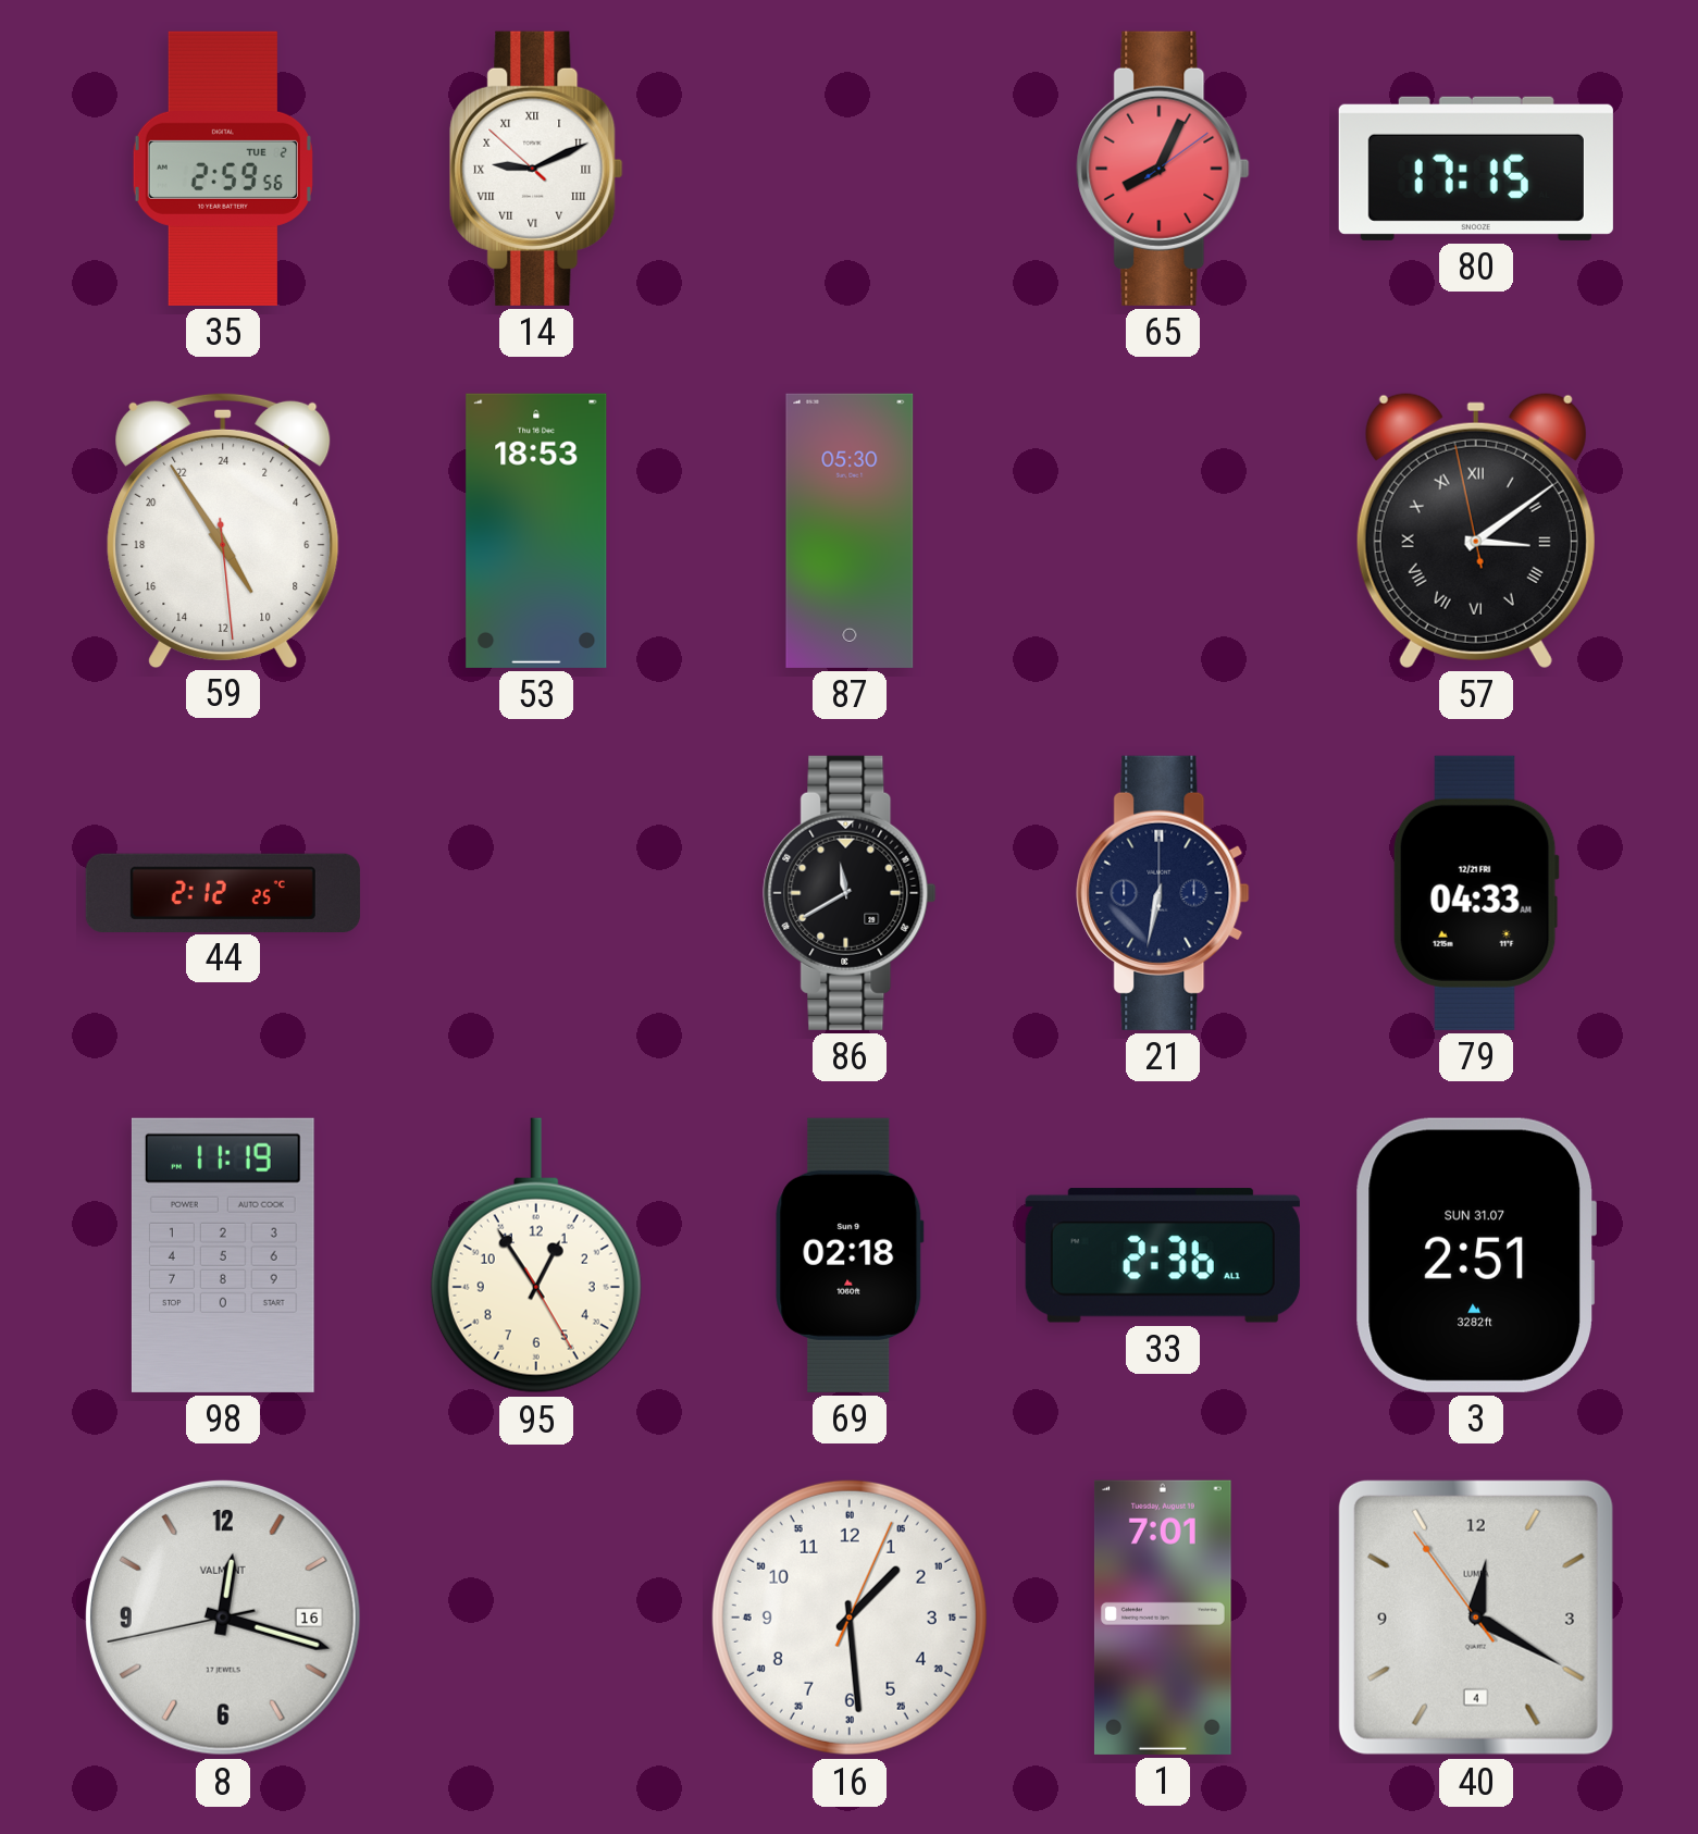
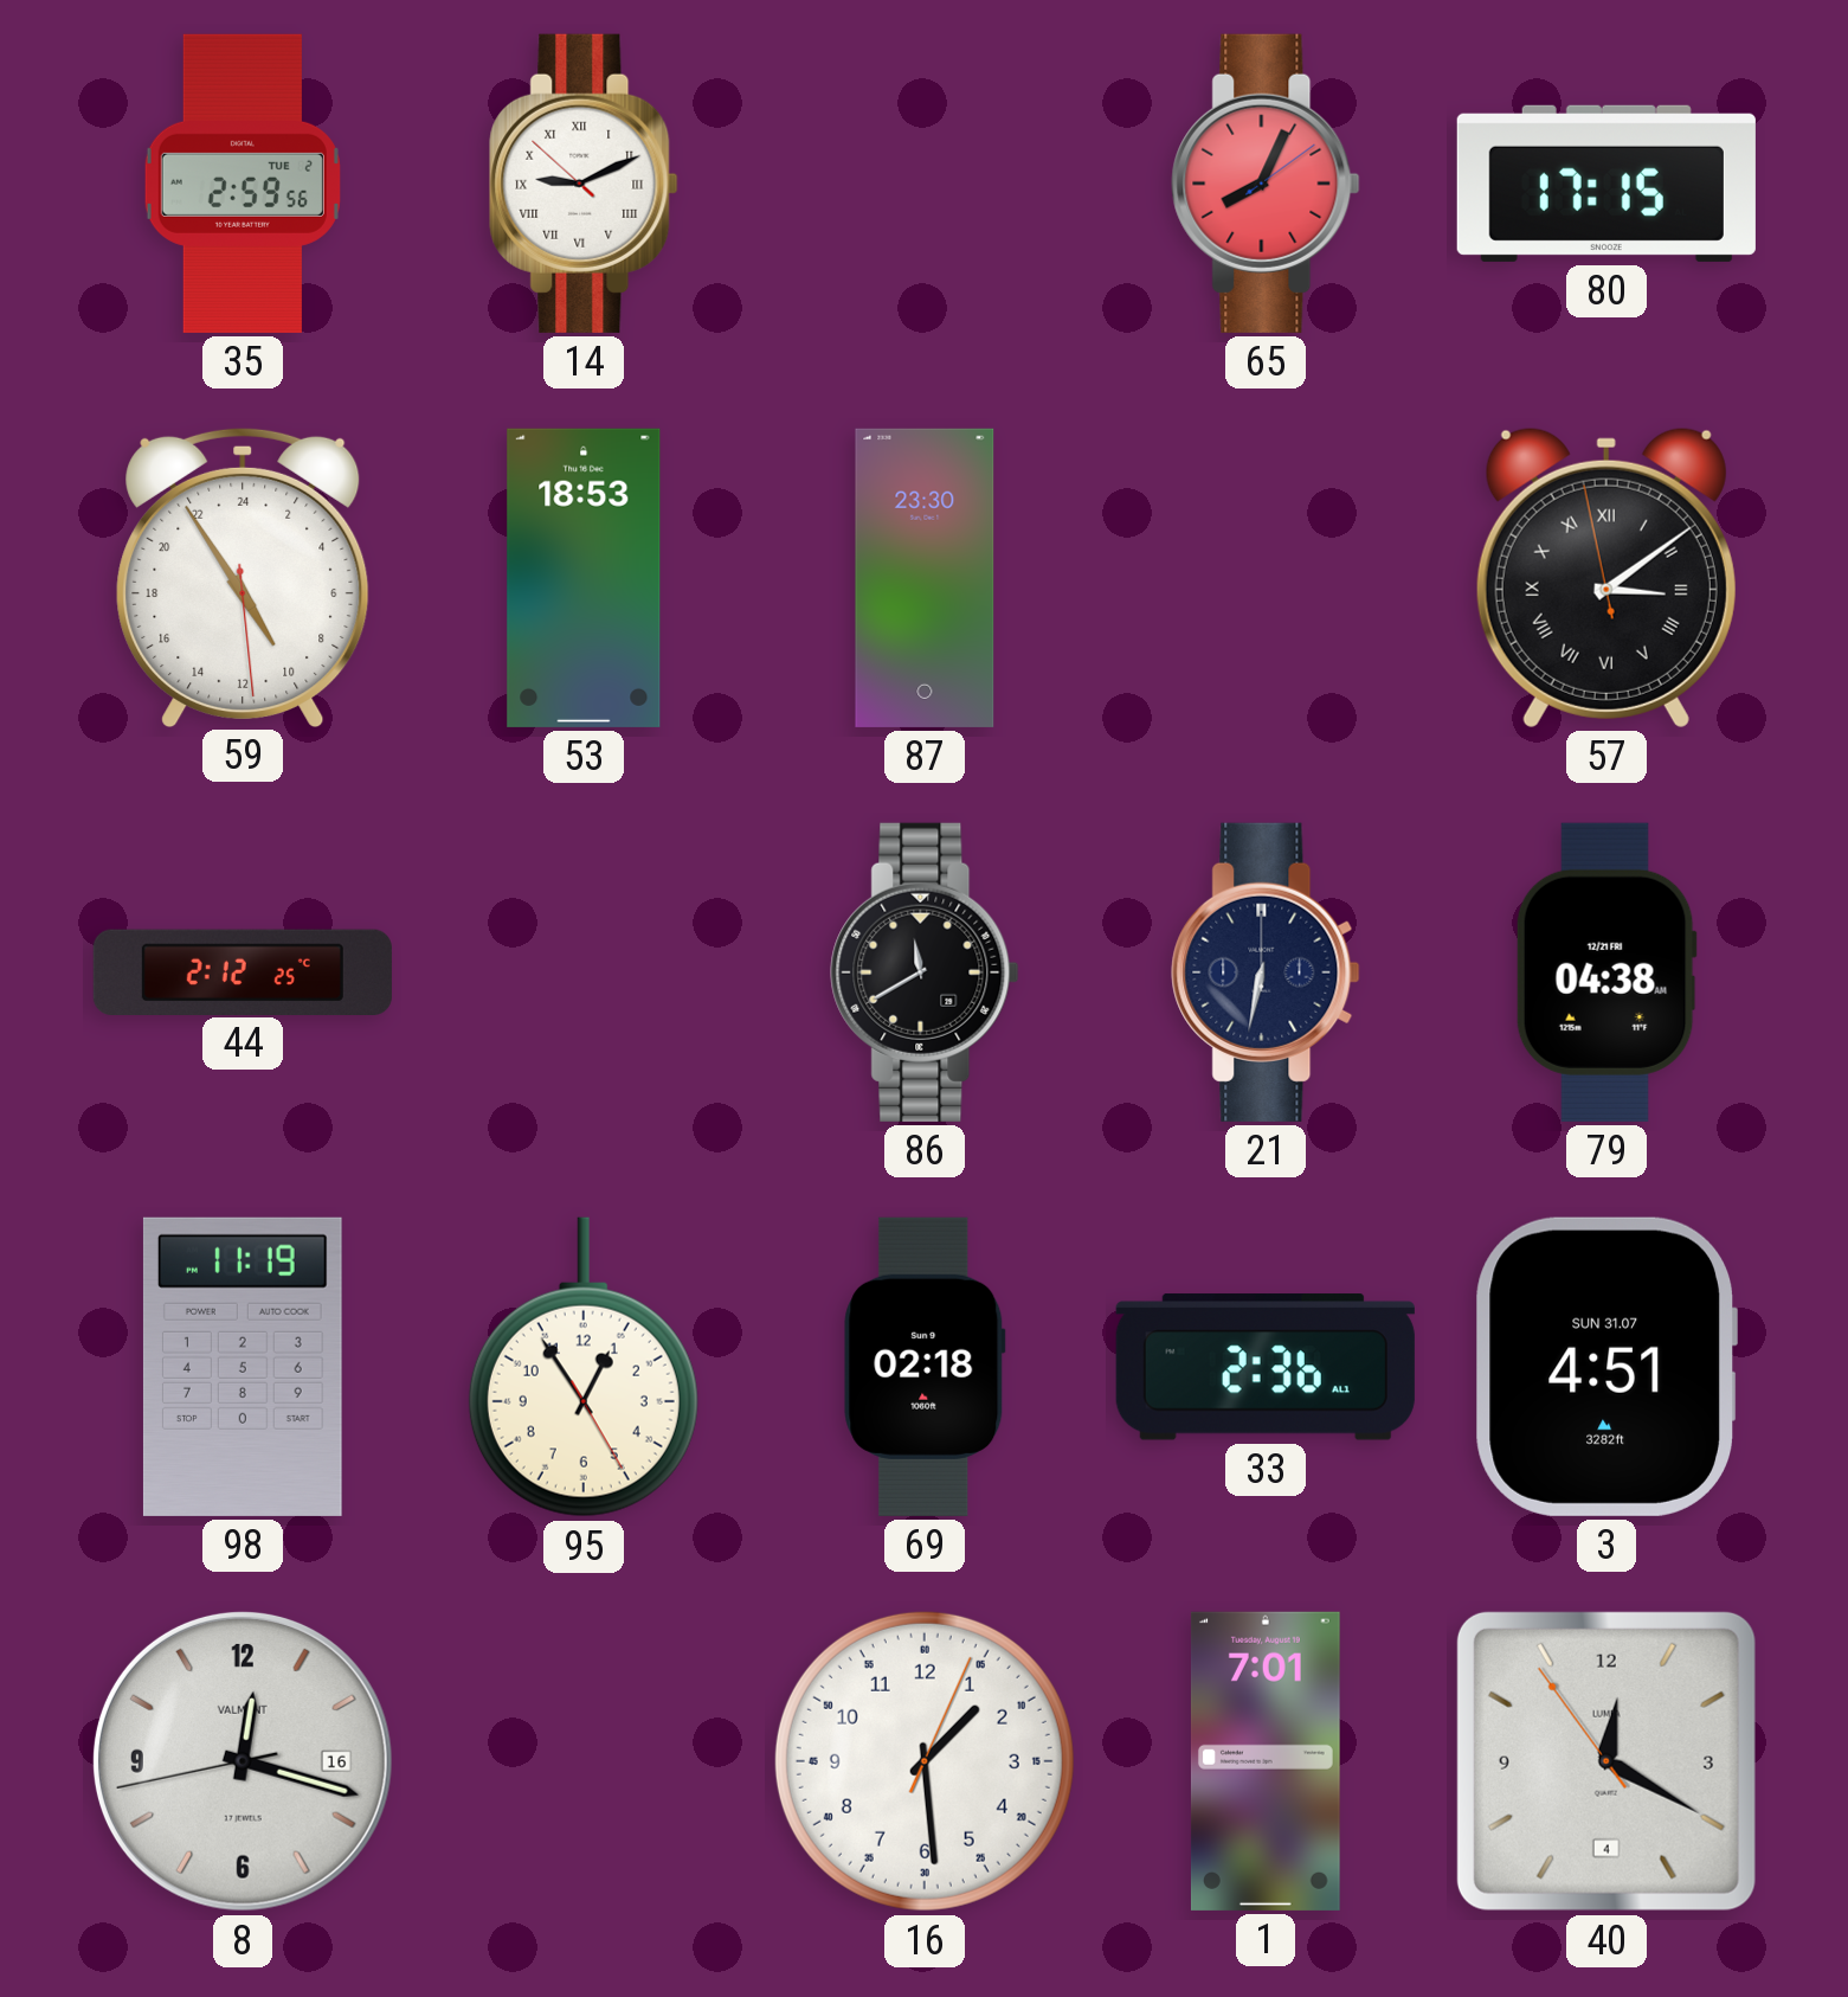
87: 05:30 -> 23:30 (925, 578)
79: 04:33 -> 04:38 (1606, 972)
3: 2:51 -> 4:51 (1606, 1367)
